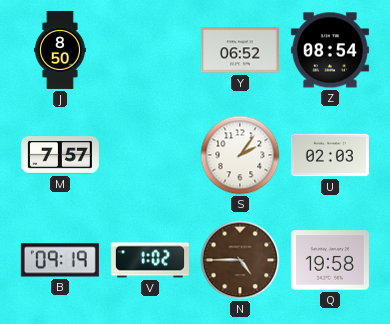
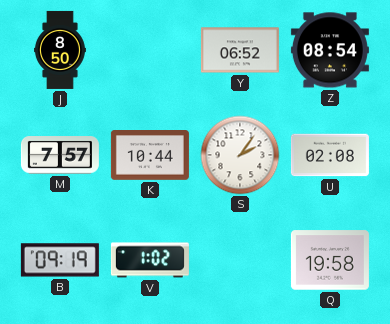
K: none -> 10:44 (150, 156)
U: 02:03 -> 02:08 (330, 155)
N: 4:45 -> none (240, 260)
